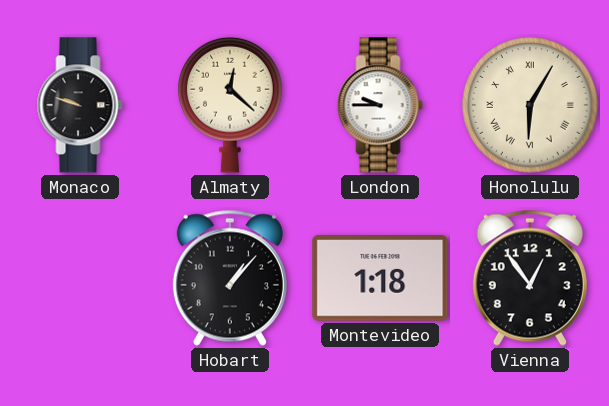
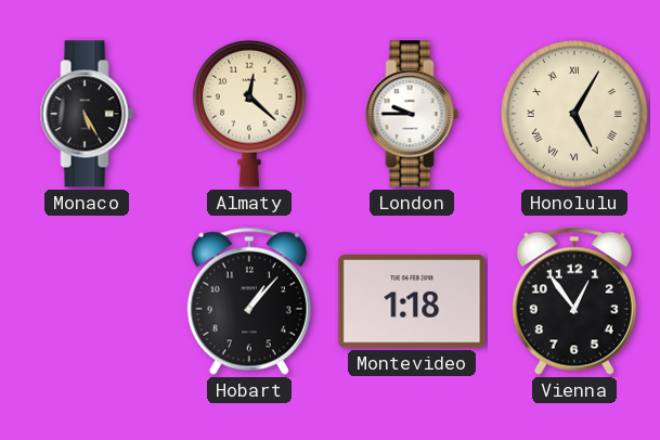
Monaco: 9:48 -> 5:25 (87, 114)
Honolulu: 6:05 -> 5:05 (574, 114)
